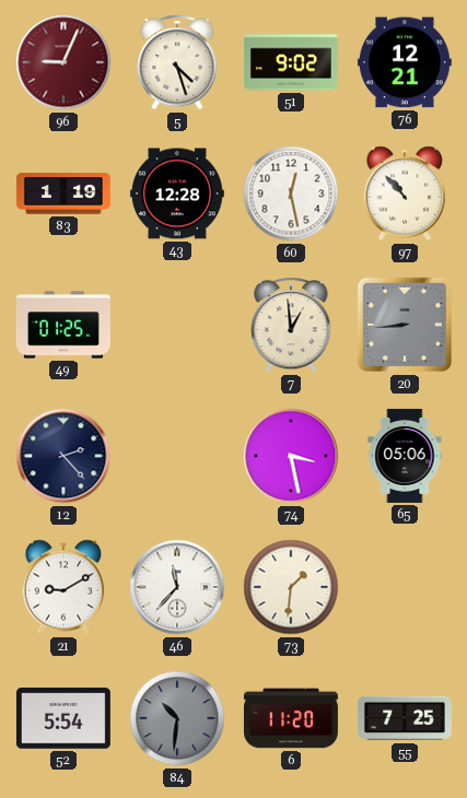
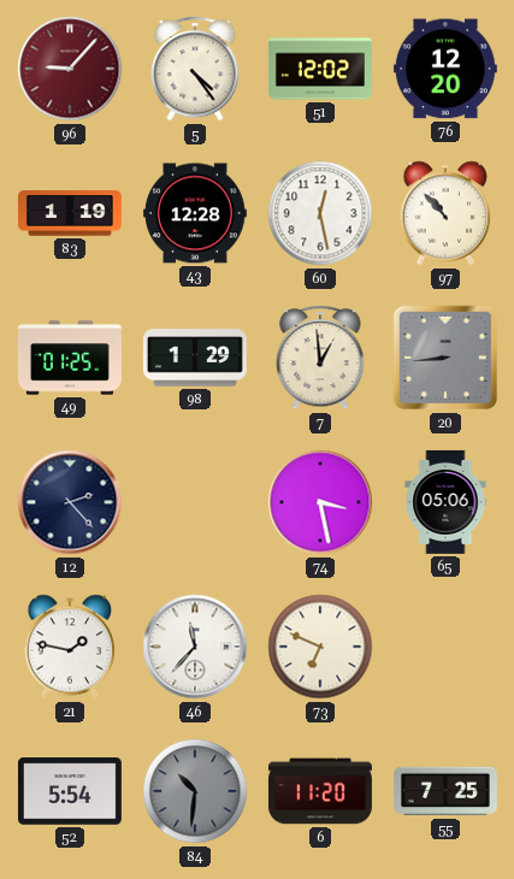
96: 9:04 -> 9:07 (70, 69)
5: 4:27 -> 4:24 (195, 69)
51: 9:02 -> 12:02 (320, 69)
76: 12:21 -> 12:20 (445, 69)
98: none -> 1:29 (195, 358)
21: 9:10 -> 1:47 (70, 647)
73: 1:31 -> 6:49 (320, 647)
